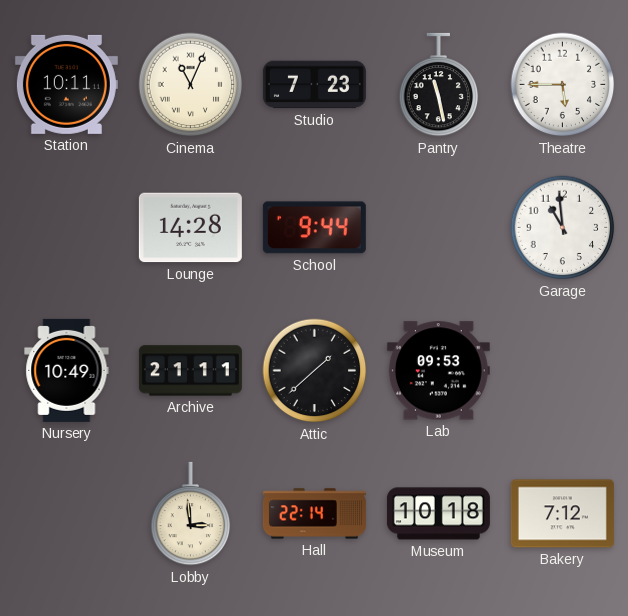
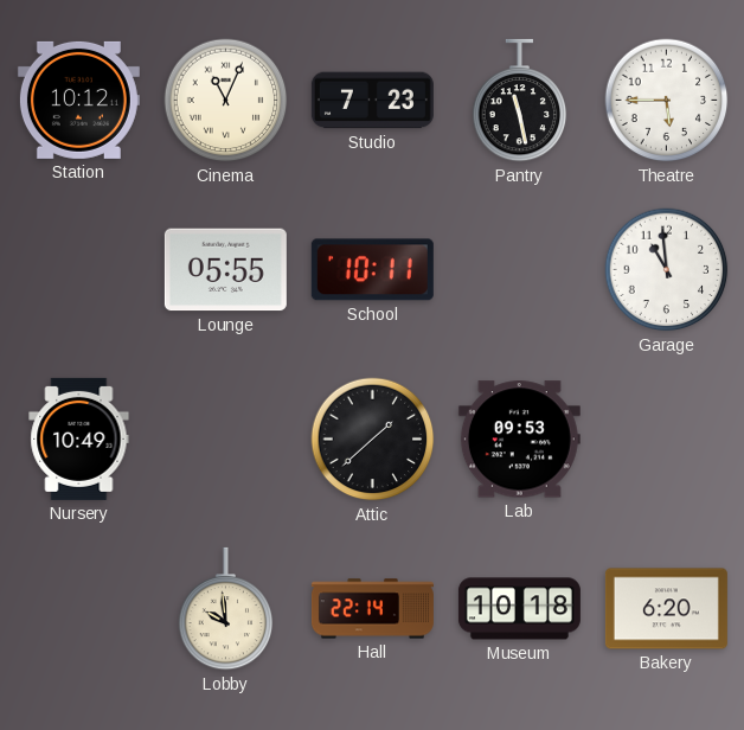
Station: 10:11 -> 10:12 (78, 100)
Lounge: 14:28 -> 05:55 (225, 270)
School: 9:44 -> 10:11 (372, 270)
Archive: 21:11 -> none (190, 371)
Lobby: 2:59 -> 9:59 (226, 609)
Bakery: 7:12 -> 6:20 (666, 609)
